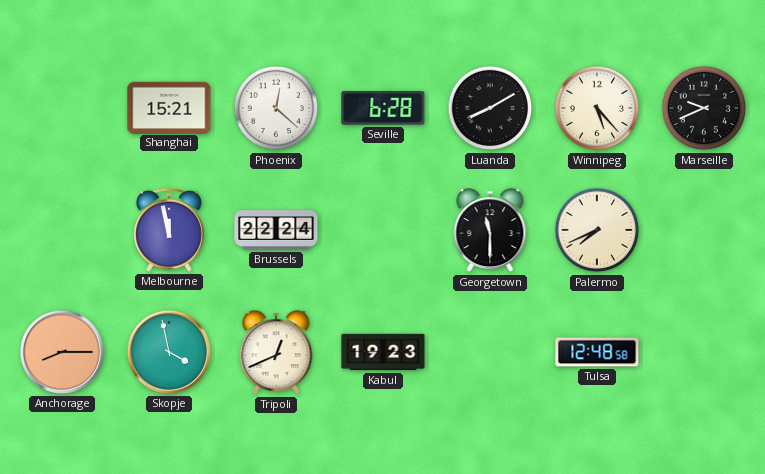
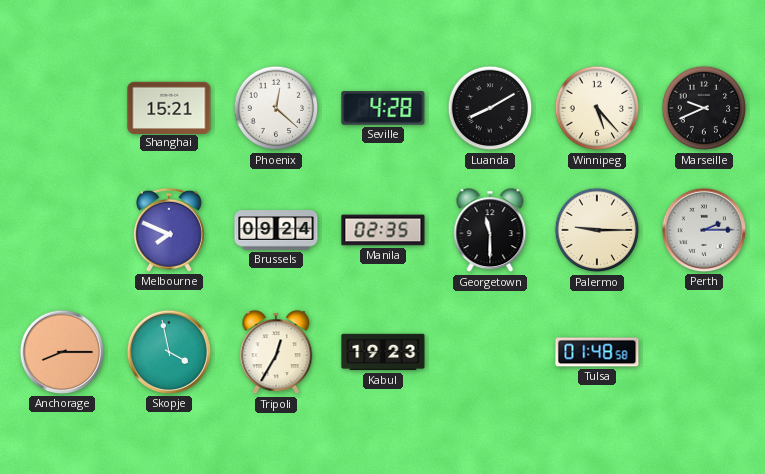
Seville: 6:28 -> 4:28 (383, 109)
Melbourne: 11:58 -> 7:49 (169, 230)
Brussels: 22:24 -> 09:24 (276, 230)
Manila: none -> 02:35 (383, 230)
Palermo: 7:41 -> 9:15 (597, 230)
Perth: none -> 2:15 (704, 230)
Tripoli: 12:41 -> 12:35 (276, 353)
Tulsa: 12:48 -> 01:48 (597, 352)
